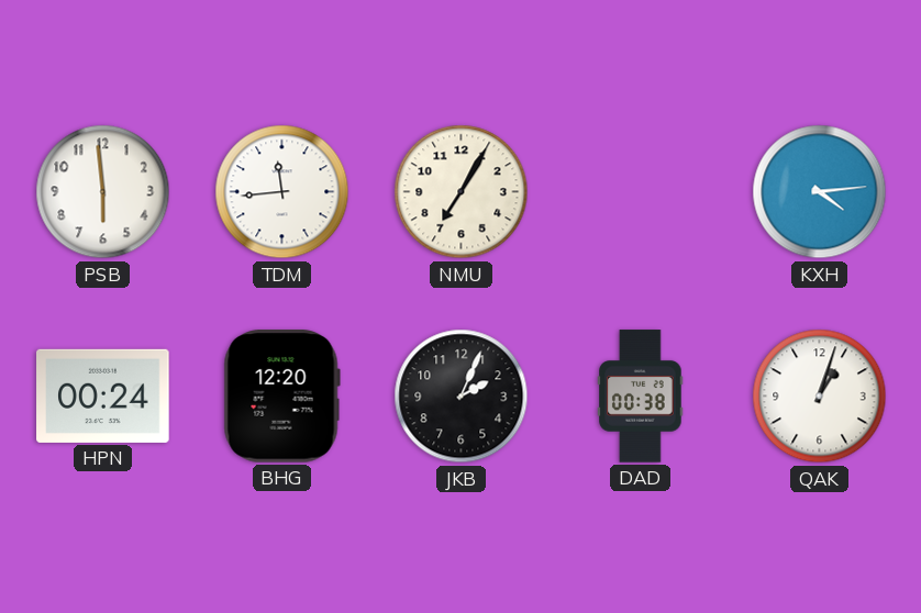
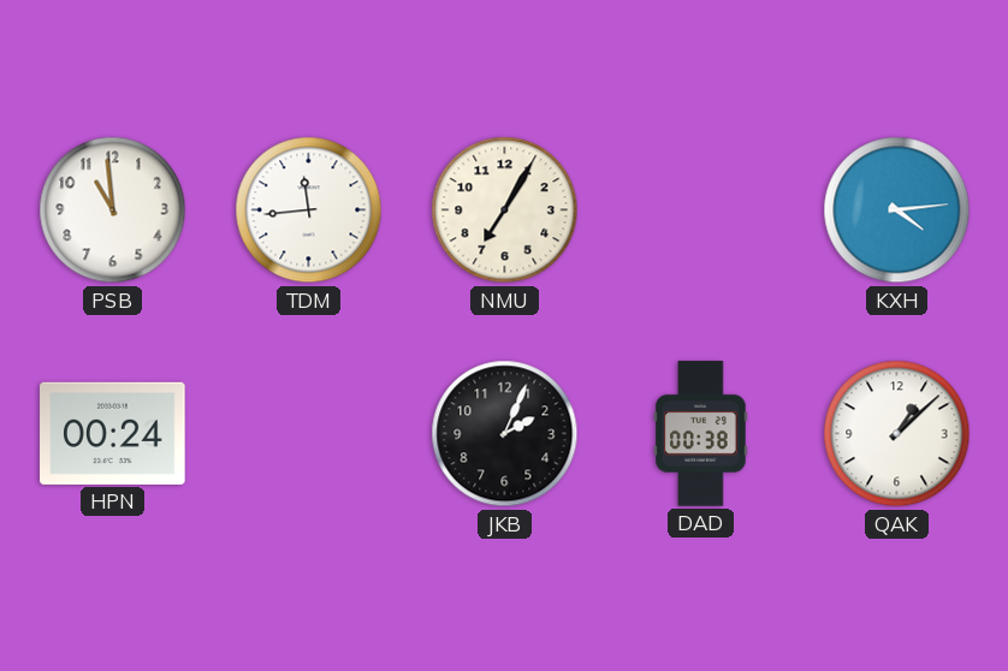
PSB: 5:59 -> 10:59 (113, 210)
BHG: 12:20 -> none (281, 397)
QAK: 1:03 -> 1:08 (897, 434)
